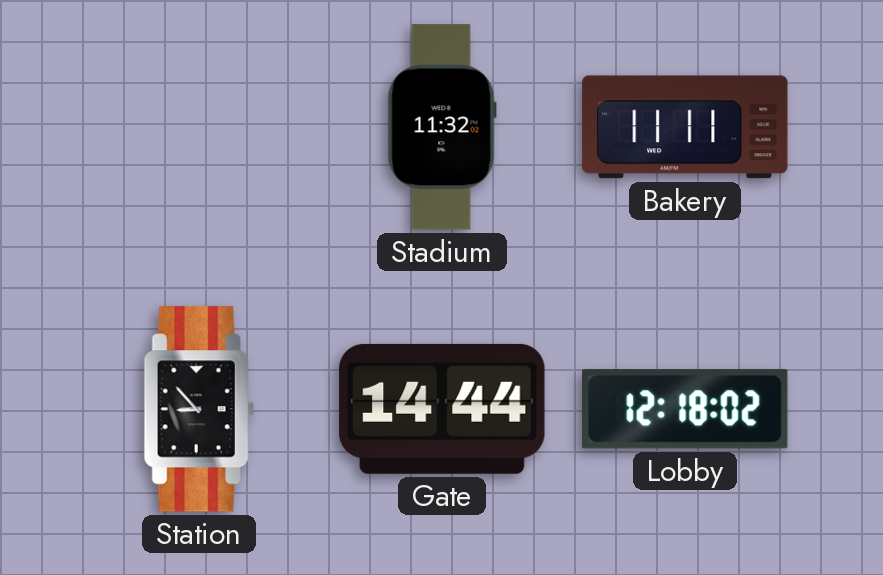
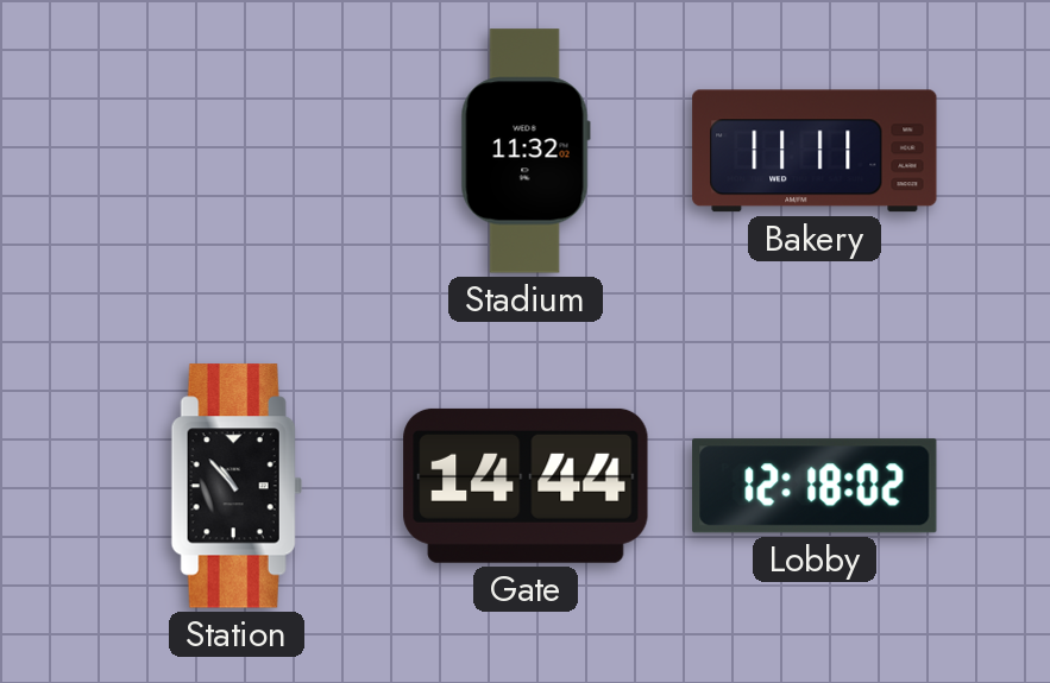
Station: 8:53 -> 10:53 (237, 486)
